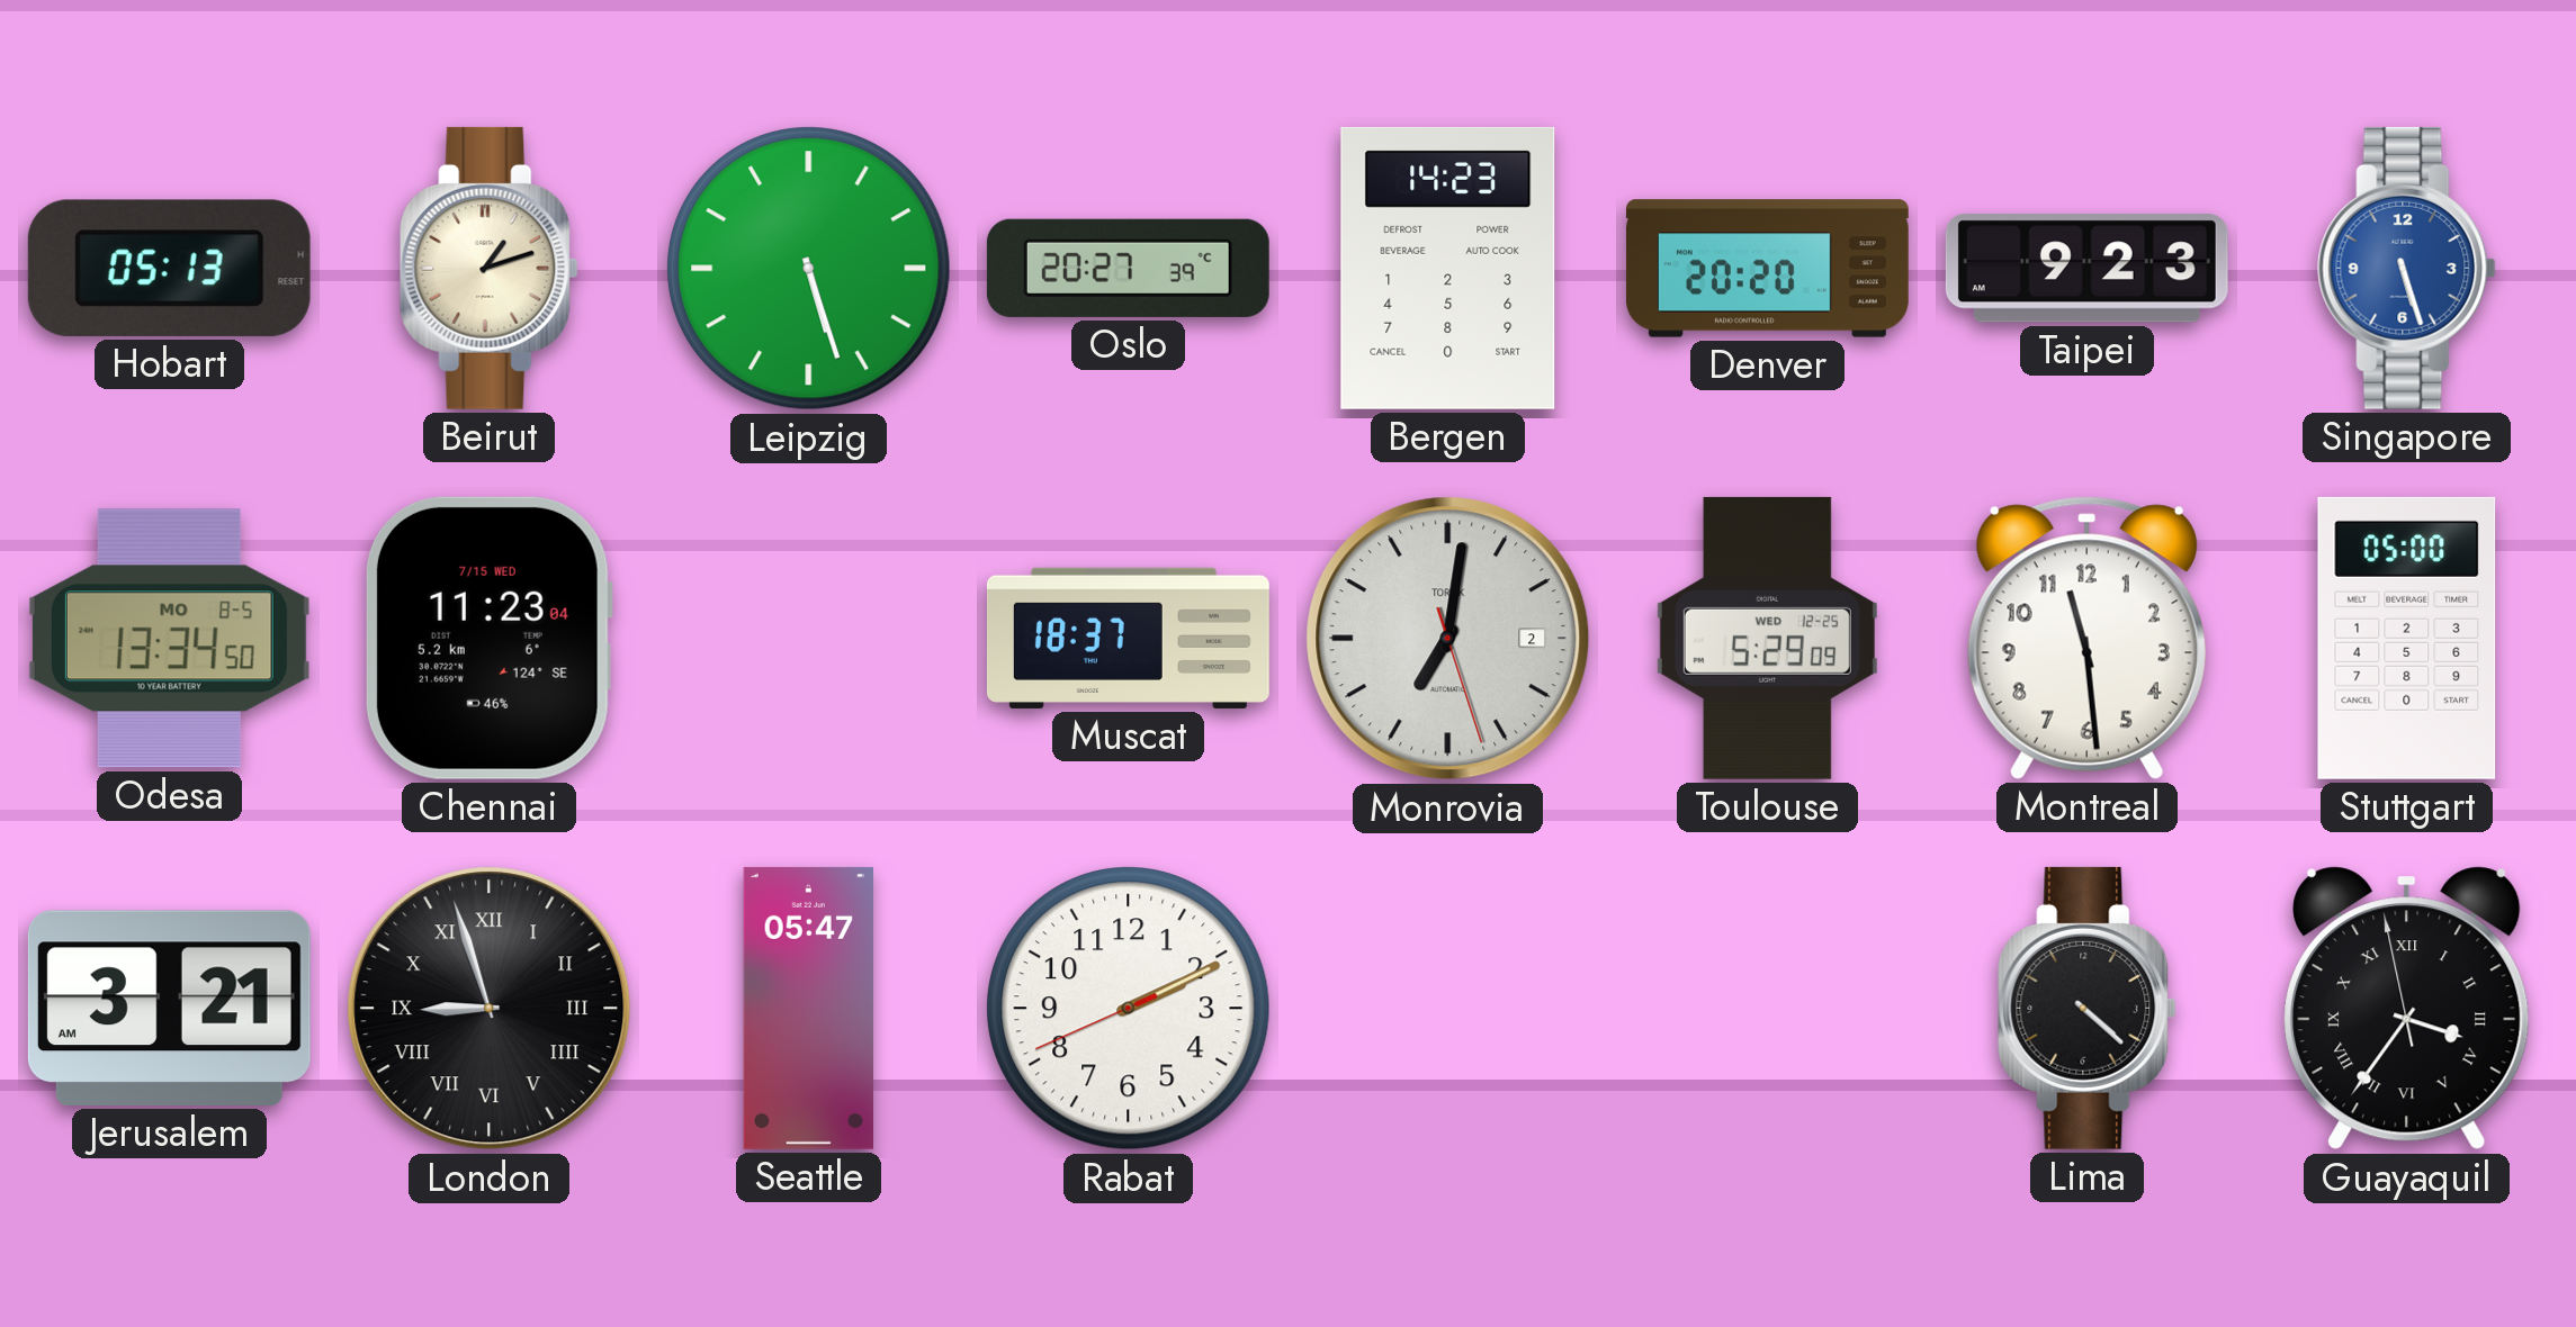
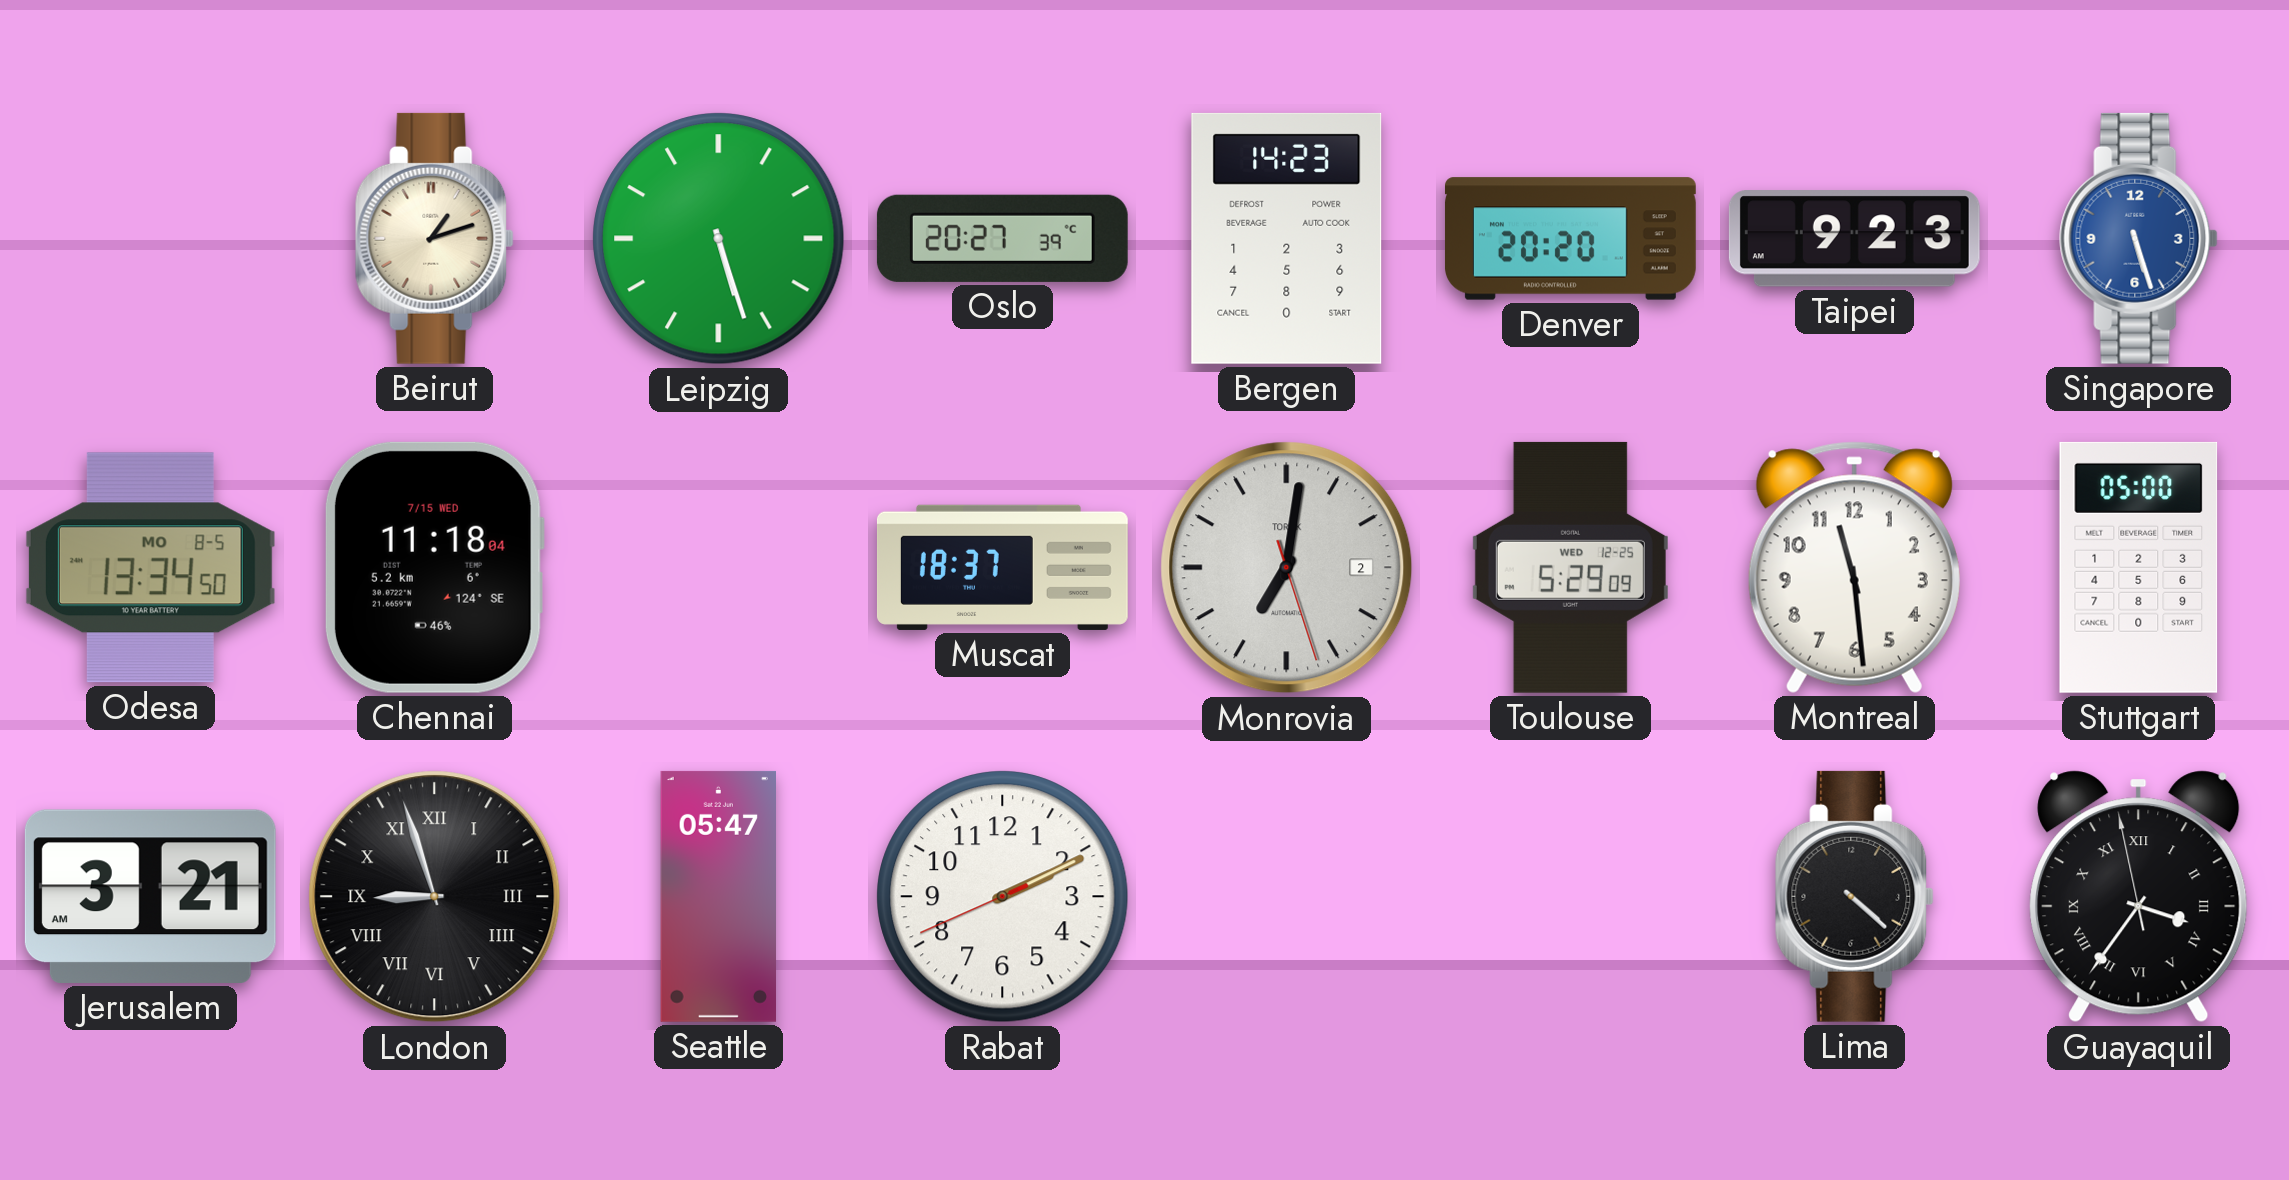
Hobart: 05:13 -> none (169, 268)
Chennai: 11:23 -> 11:18 (434, 567)
